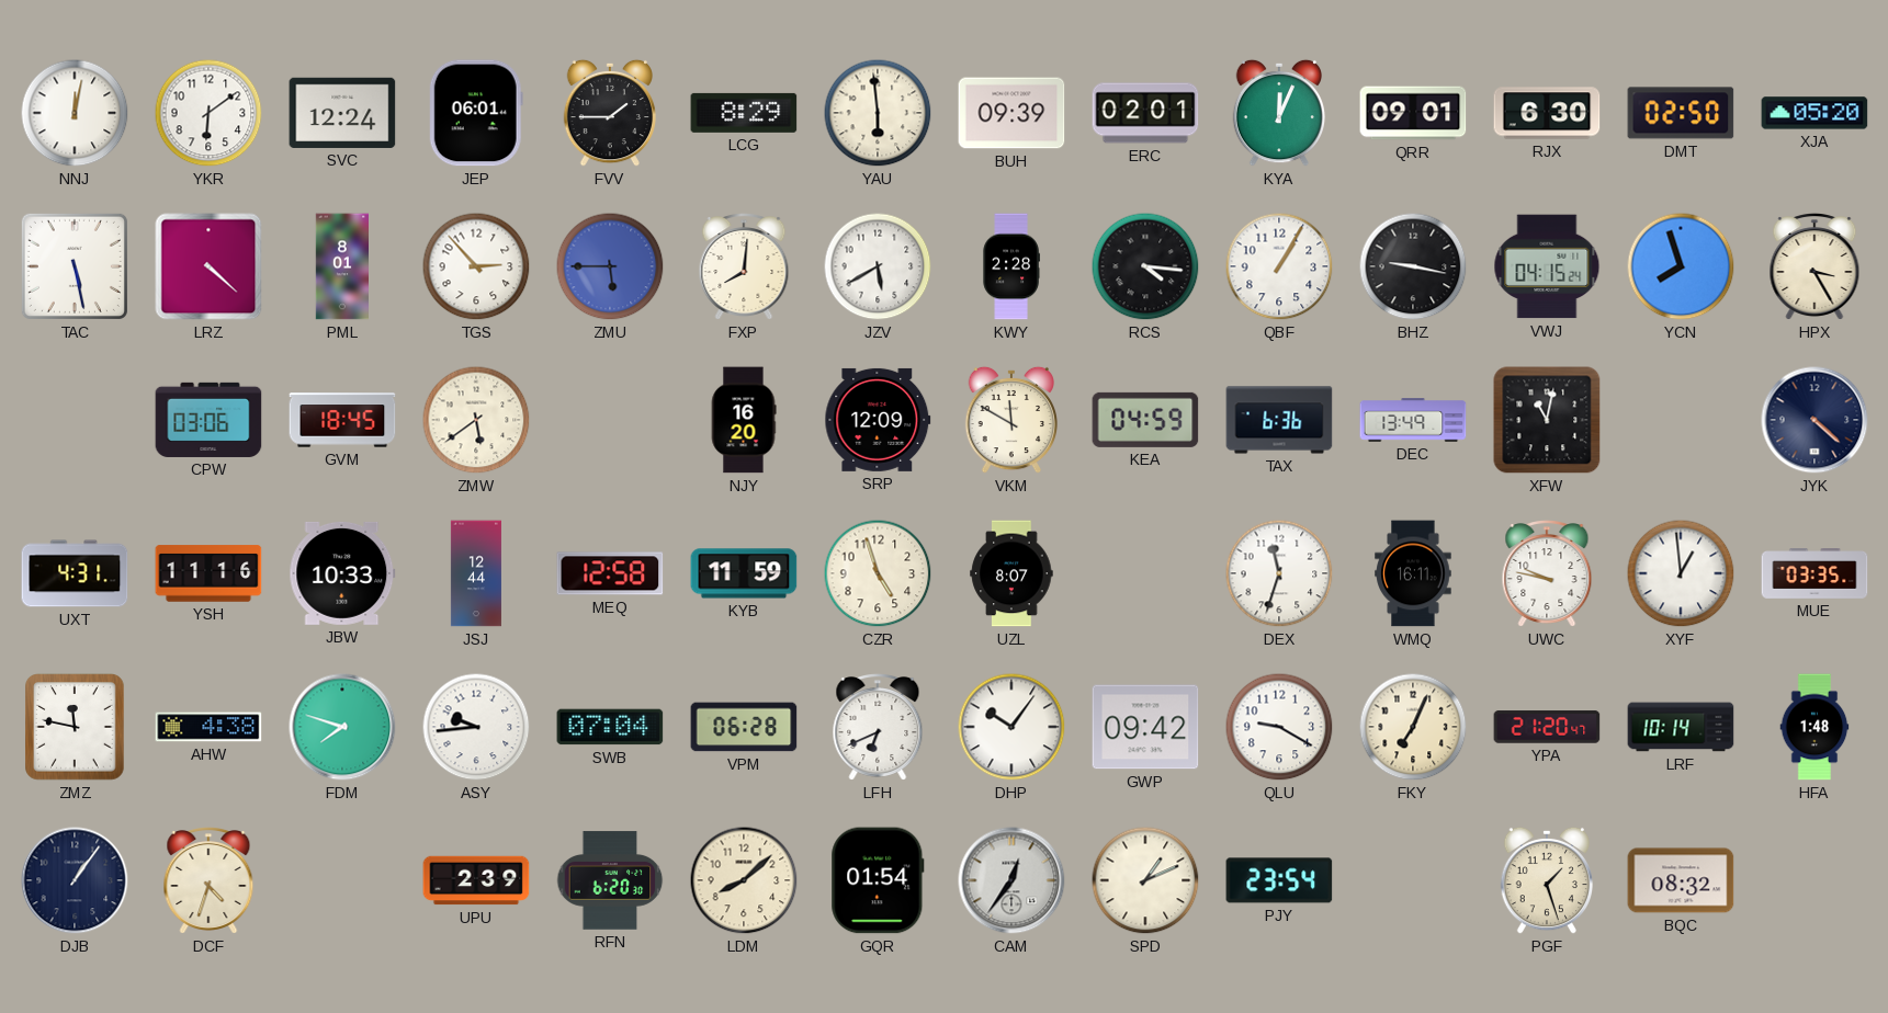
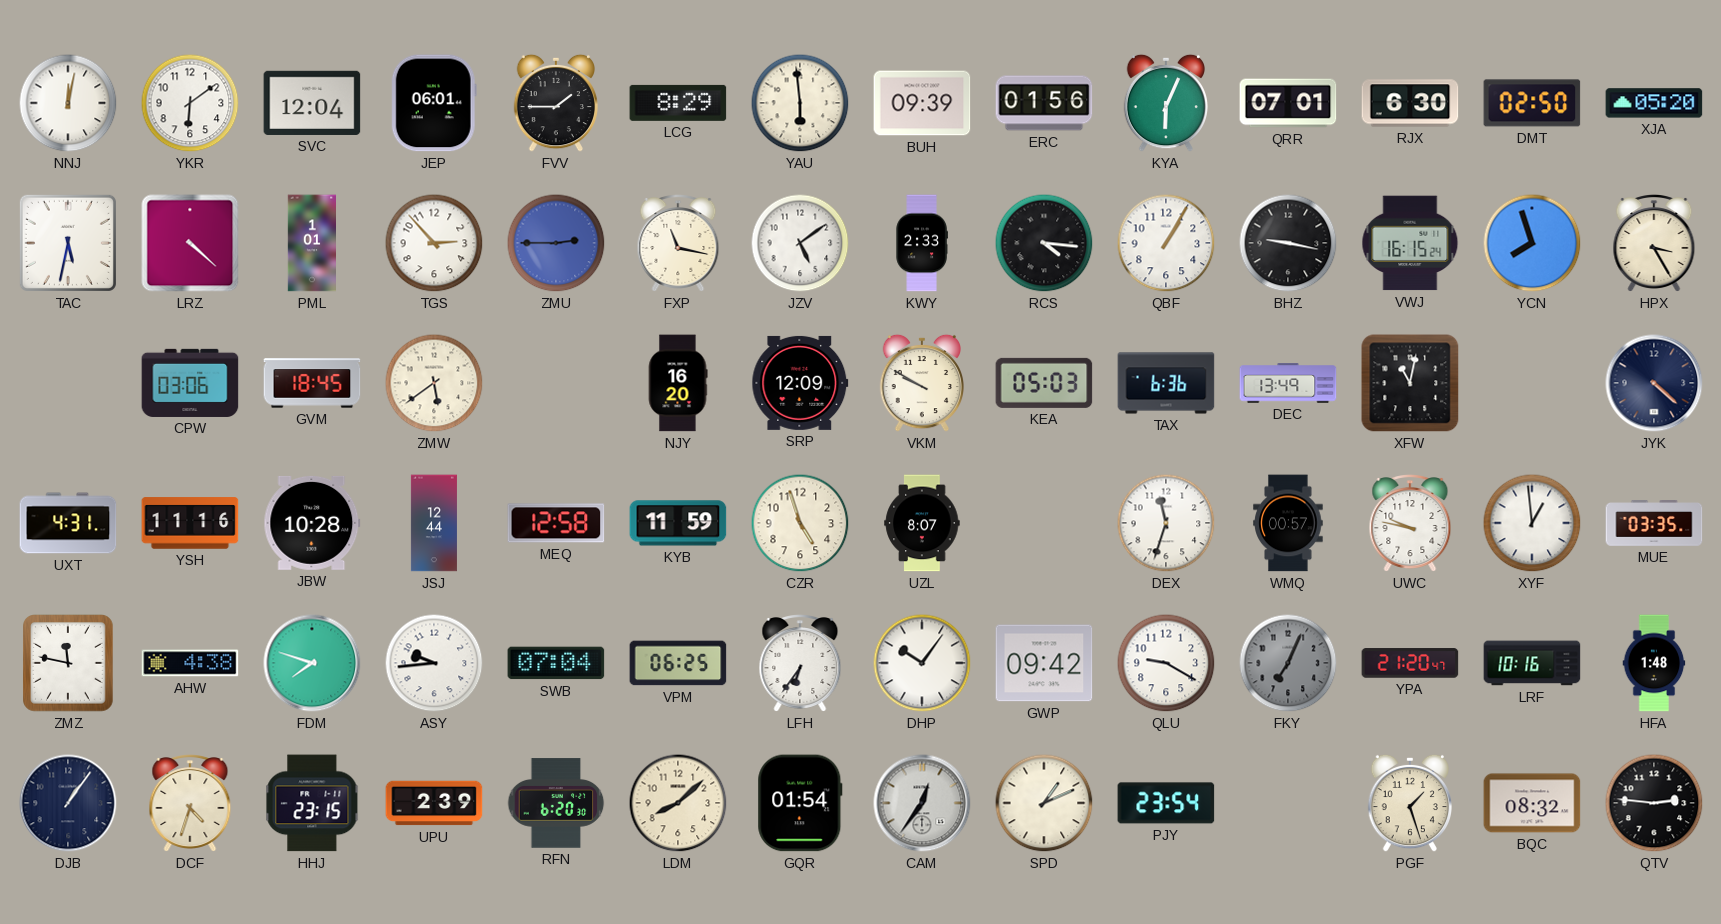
SVC: 12:24 -> 12:04 (312, 103)
ERC: 02:01 -> 01:56 (1044, 103)
KYA: 12:04 -> 6:04 (1166, 103)
QRR: 09:01 -> 07:01 (1288, 103)
TAC: 5:28 -> 5:32 (68, 243)
PML: 8:01 -> 1:01 (312, 243)
ZMU: 5:45 -> 2:45 (556, 243)
FXP: 8:01 -> 11:17 (678, 244)
JZV: 5:40 -> 5:09 (800, 243)
KWY: 2:28 -> 2:33 (922, 243)
VWJ: 04:15 -> 16:15 (1410, 243)
VKM: 11:50 -> 9:50 (922, 383)
KEA: 04:59 -> 05:03 (1044, 383)
JBW: 10:33 -> 10:28 (312, 523)
WMQ: 16:11 -> 00:57 (1288, 523)
VPM: 06:28 -> 06:25 (678, 663)
LFH: 6:41 -> 6:36 (800, 664)
FKY dial: cream -> grey (1288, 663)
LRF: 10:14 -> 10:16 (1532, 663)
HHJ: none -> 23:15 (312, 803)
QTV: none -> 2:46 (1654, 803)
